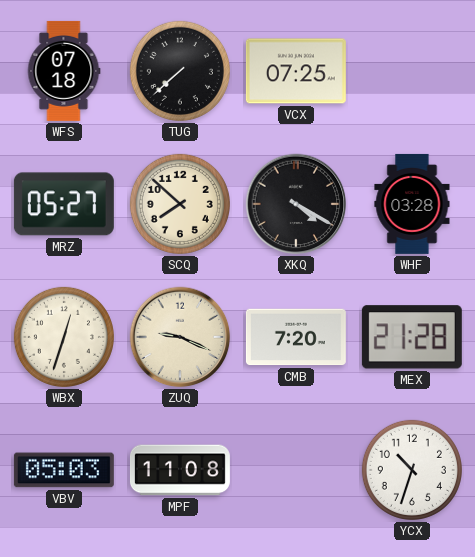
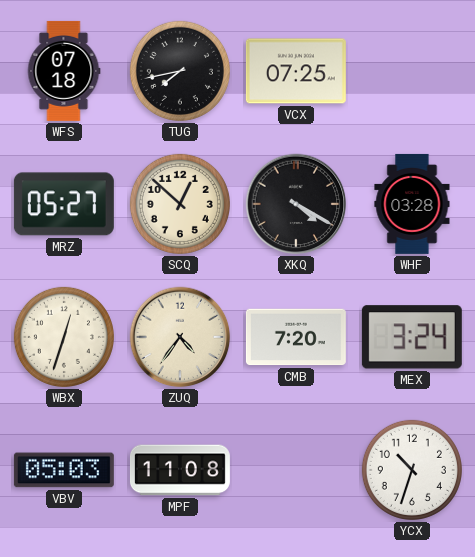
TUG: 7:38 -> 7:43 (180, 71)
SCQ: 7:52 -> 12:52 (180, 204)
ZUQ: 9:19 -> 4:36 (180, 337)
MEX: 21:28 -> 3:24 (412, 337)
